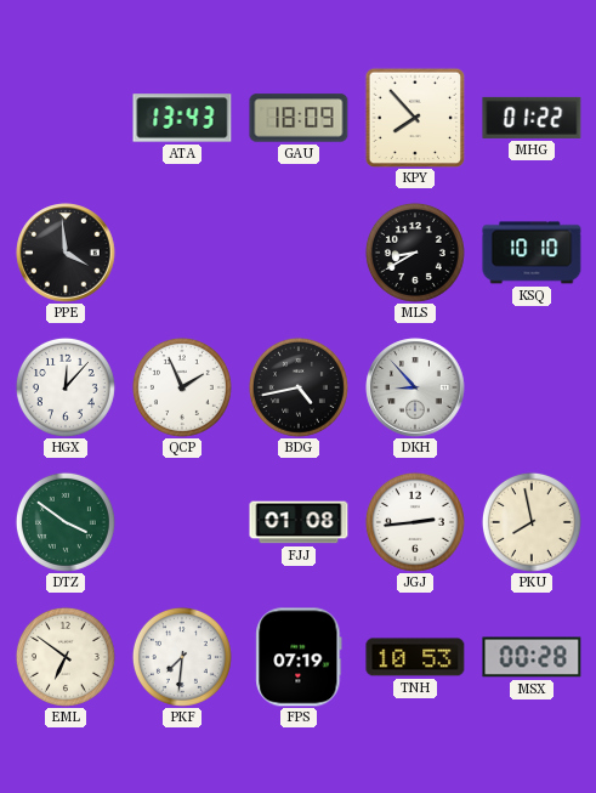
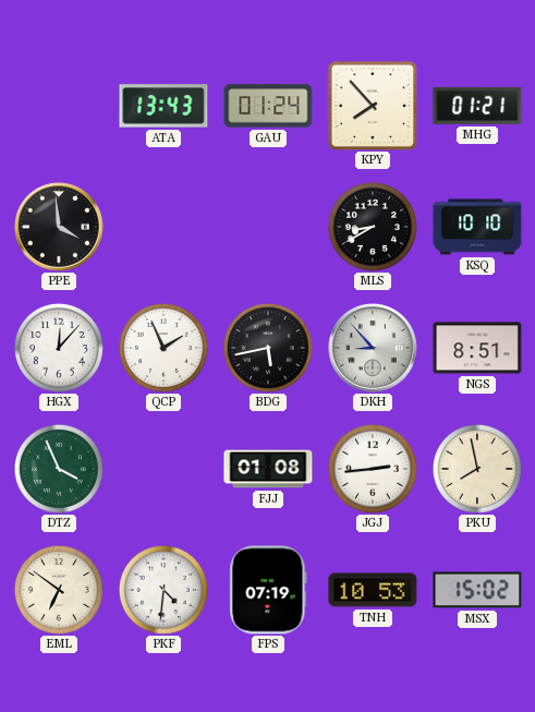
GAU: 18:09 -> 01:24 (268, 106)
MHG: 01:22 -> 01:21 (477, 106)
BDG: 4:43 -> 5:43 (268, 348)
NGS: none -> 8:51 (477, 348)
DTZ: 3:51 -> 3:56 (59, 469)
PKF: 7:31 -> 4:31 (163, 590)
MSX: 00:28 -> 15:02 (477, 590)
